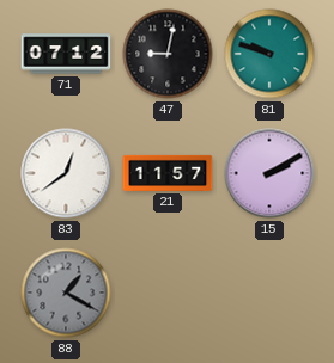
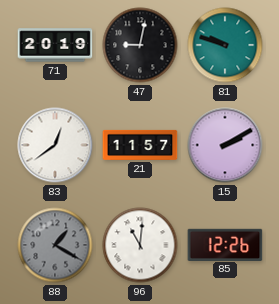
71: 07:12 -> 20:19 (55, 45)
96: none -> 11:01 (140, 245)
85: none -> 12:26 (225, 244)
